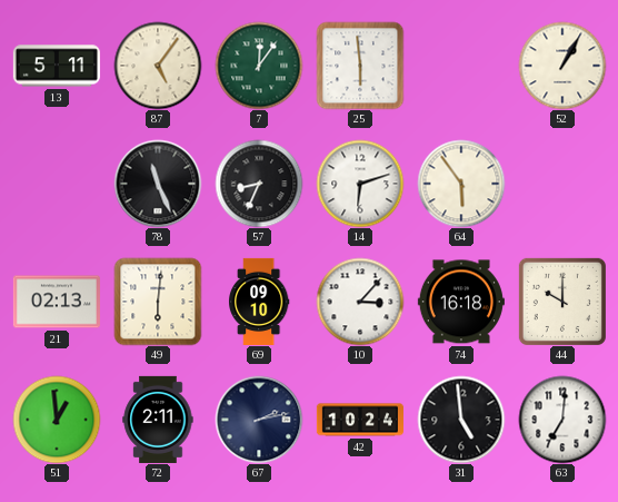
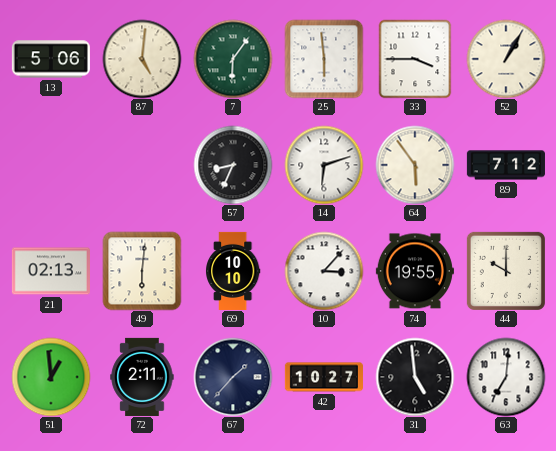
13: 5:11 -> 5:06 (51, 59)
87: 5:06 -> 5:01 (142, 59)
7: 12:06 -> 6:06 (233, 59)
33: none -> 3:45 (415, 59)
78: 11:26 -> none (158, 184)
89: none -> 7:12 (506, 165)
69: 09:10 -> 10:10 (234, 271)
74: 16:18 -> 19:55 (415, 271)
67: 2:13 -> 1:37 (233, 377)
42: 10:24 -> 10:27 (324, 377)
